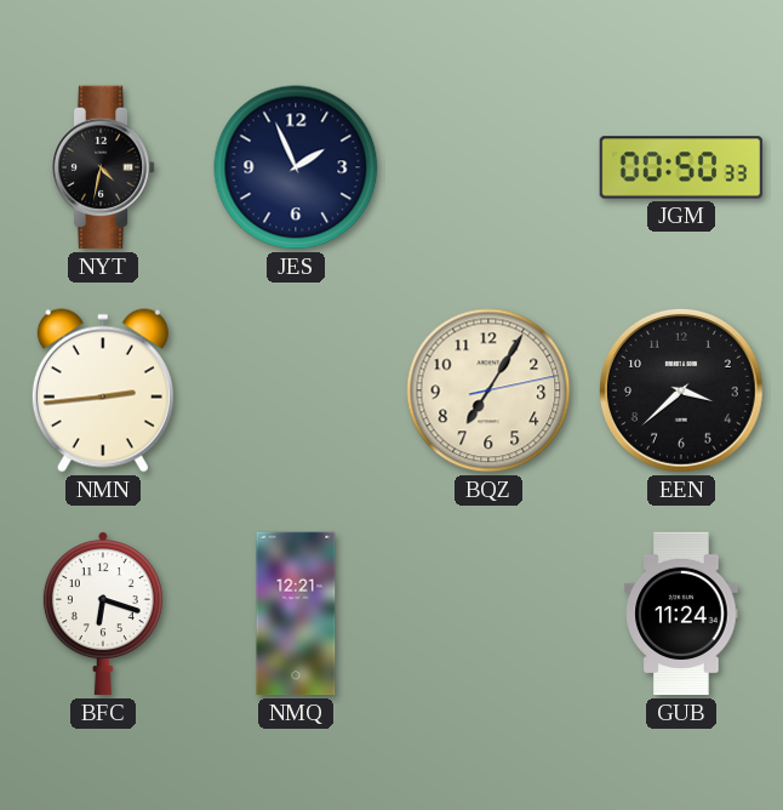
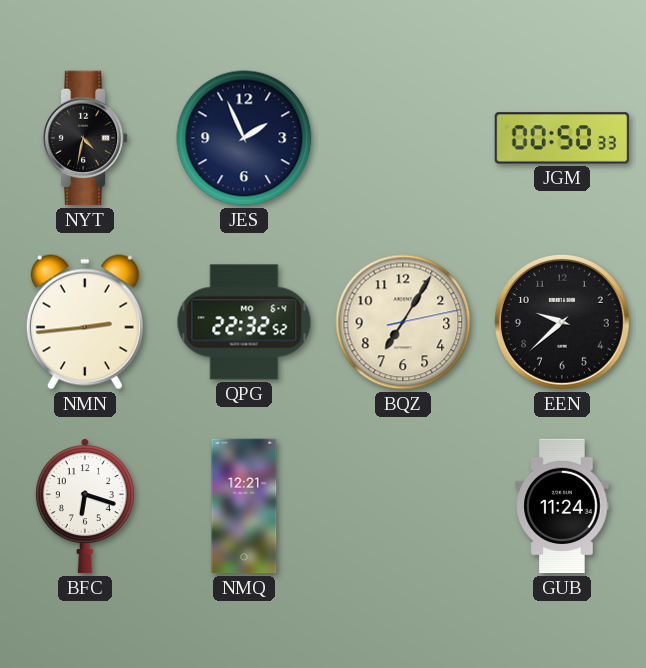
QPG: none -> 22:32 (244, 322)
EEN: 3:38 -> 9:38 (562, 322)
